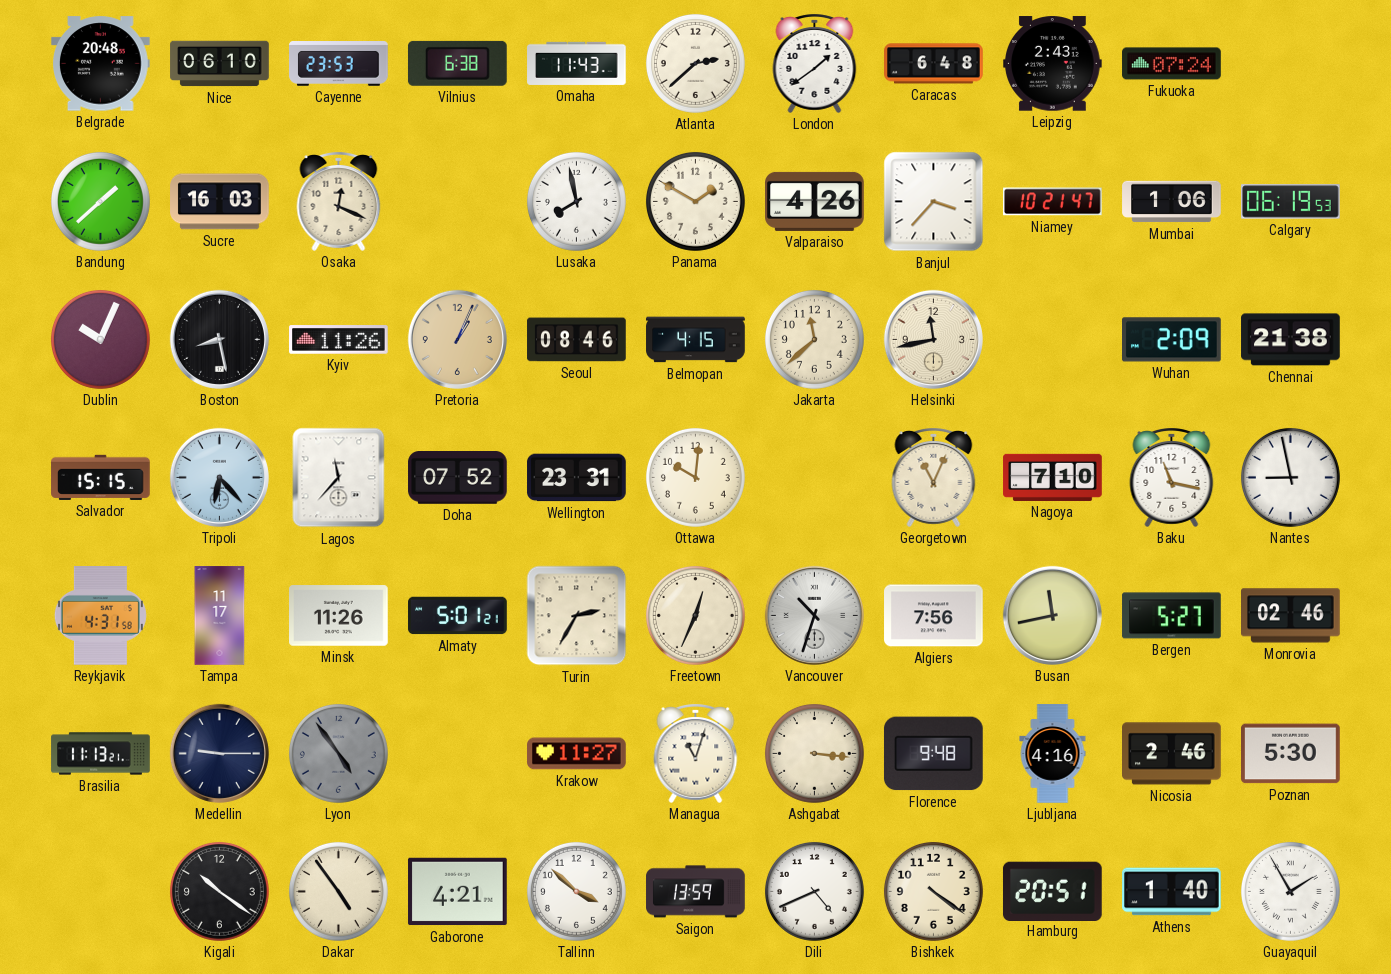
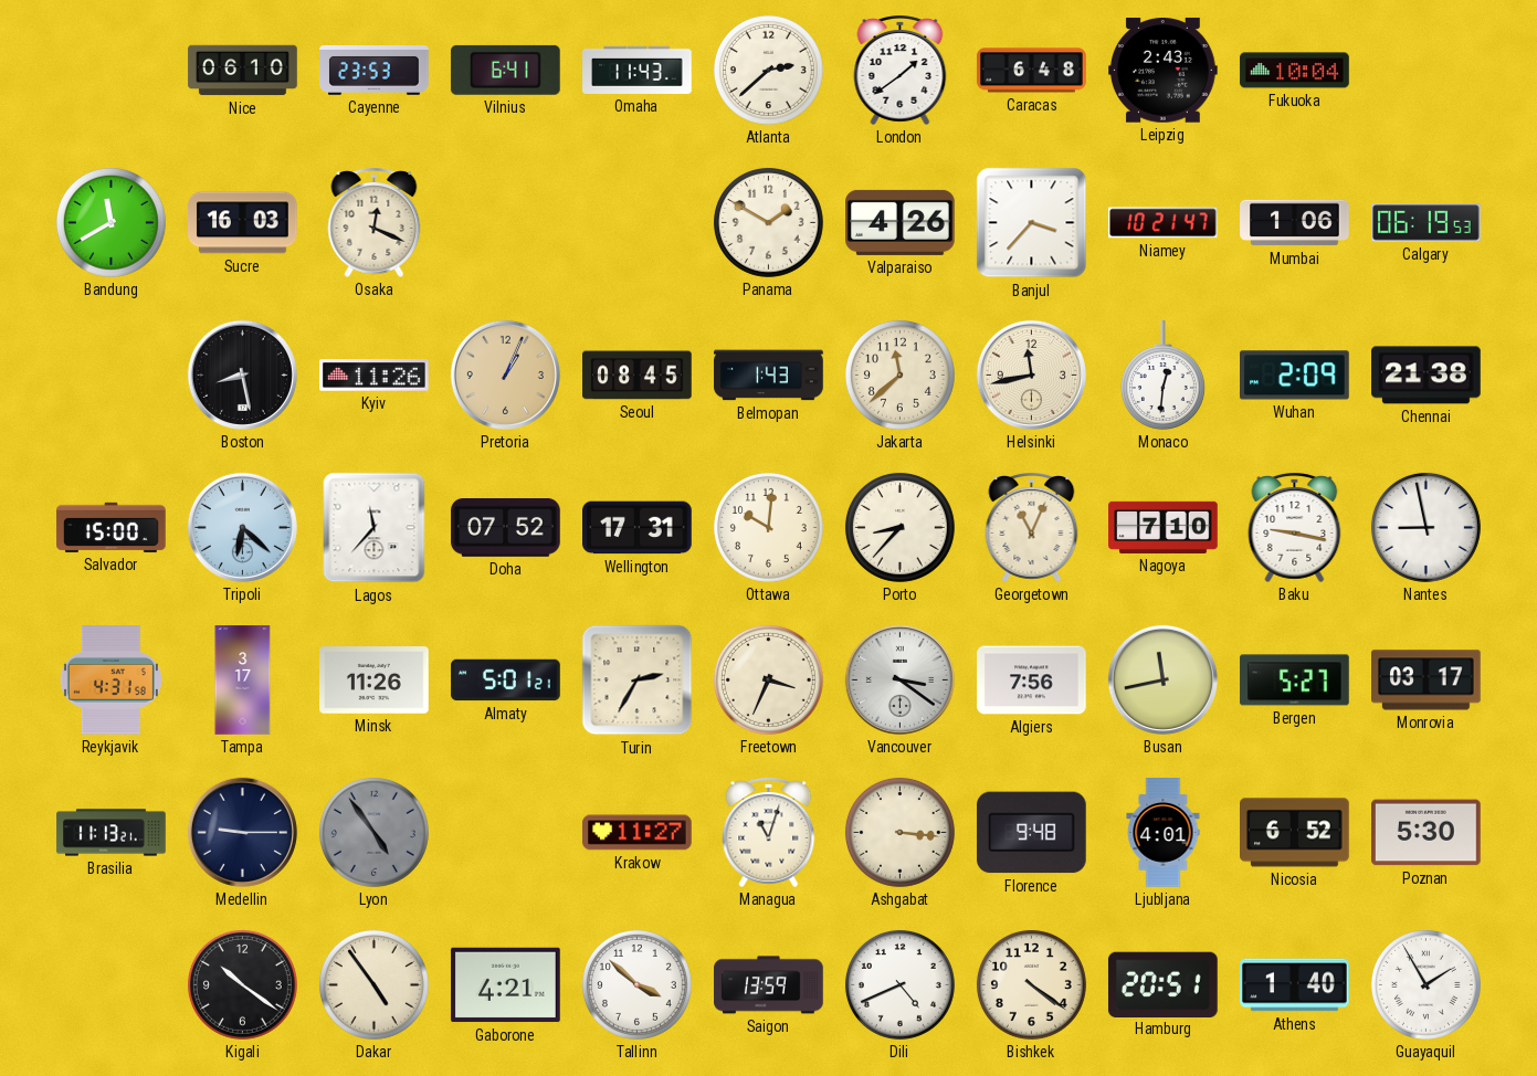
Belgrade: 20:48 -> none (101, 64)
Vilnius: 6:38 -> 6:41 (505, 70)
Fukuoka: 07:24 -> 10:04 (1295, 71)
Bandung: 1:38 -> 11:40 (110, 222)
Lusaka: 7:58 -> none (576, 201)
Dublin: 10:04 -> none (100, 339)
Seoul: 08:46 -> 08:45 (638, 376)
Belmopan: 4:15 -> 1:43 (769, 376)
Monaco: none -> 12:31 (1162, 376)
Salvador: 15:15 -> 15:00 (112, 527)
Tripoli: 6:23 -> 6:22 (242, 527)
Wellington: 23:31 -> 17:31 (638, 528)
Porto: none -> 8:37 (899, 527)
Baku: 11:17 -> 9:17 (1295, 527)
Tampa: 11:17 -> 3:17 (243, 681)
Freetown: 12:34 -> 3:34 (768, 679)
Vancouver: 10:33 -> 3:21 (899, 679)
Monrovia: 02:46 -> 03:17 (1427, 681)
Ljubljana: 4:16 -> 4:01 (1164, 833)
Nicosia: 2:46 -> 6:52 (1295, 833)
